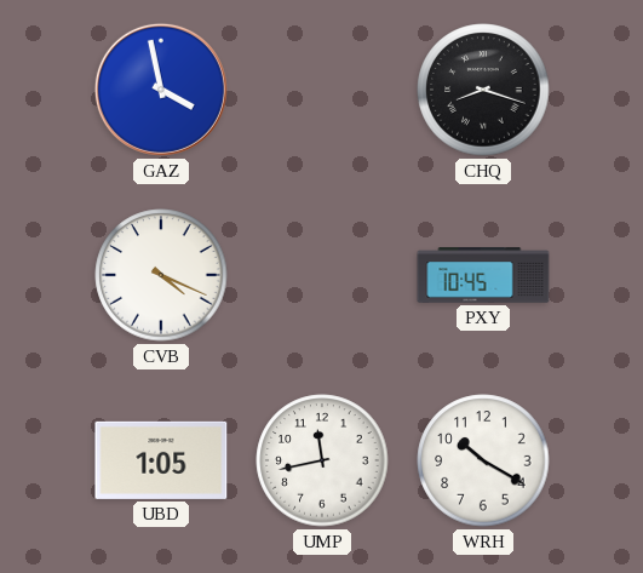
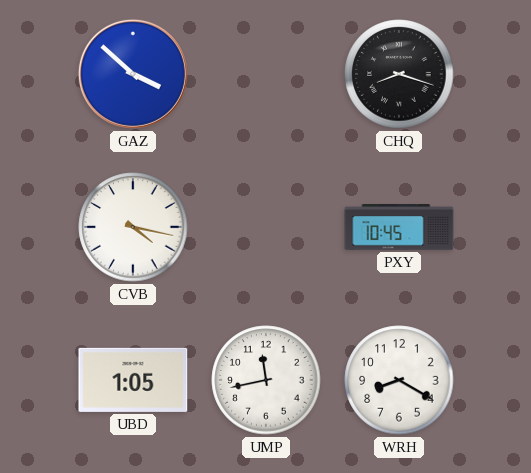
GAZ: 3:58 -> 3:52 (133, 74)
CVB: 4:19 -> 4:17 (133, 227)
WRH: 10:20 -> 8:20 (399, 380)
